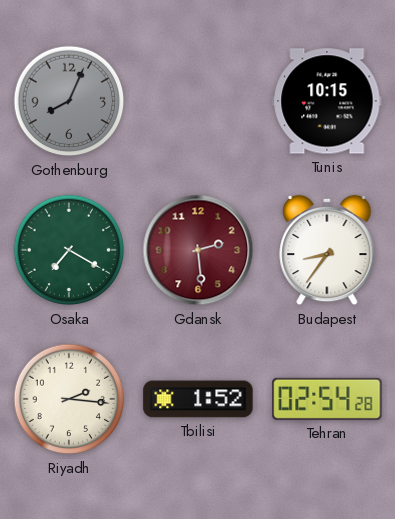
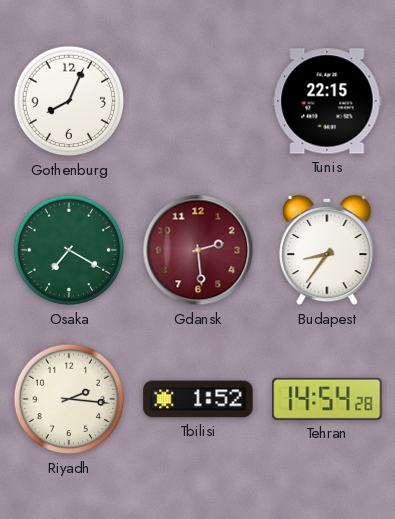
Gothenburg dial: grey -> white (69, 101)
Tunis: 10:15 -> 22:15 (327, 101)
Tehran: 02:54 -> 14:54 (327, 399)
